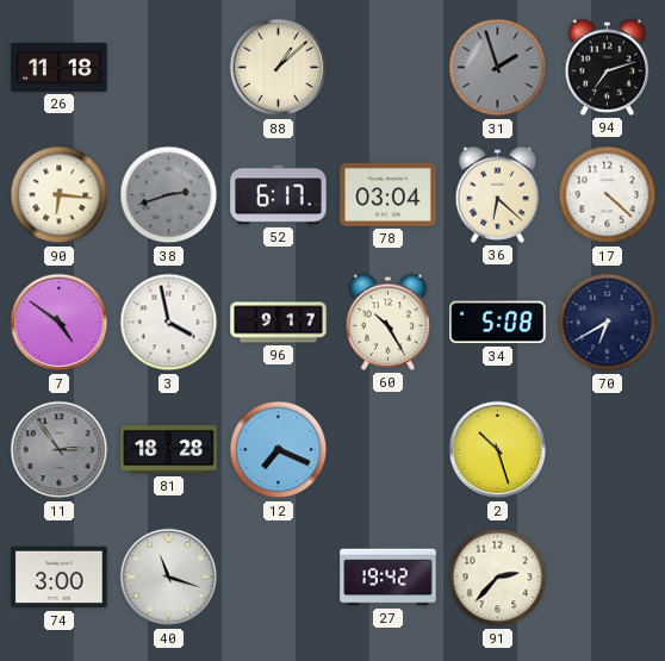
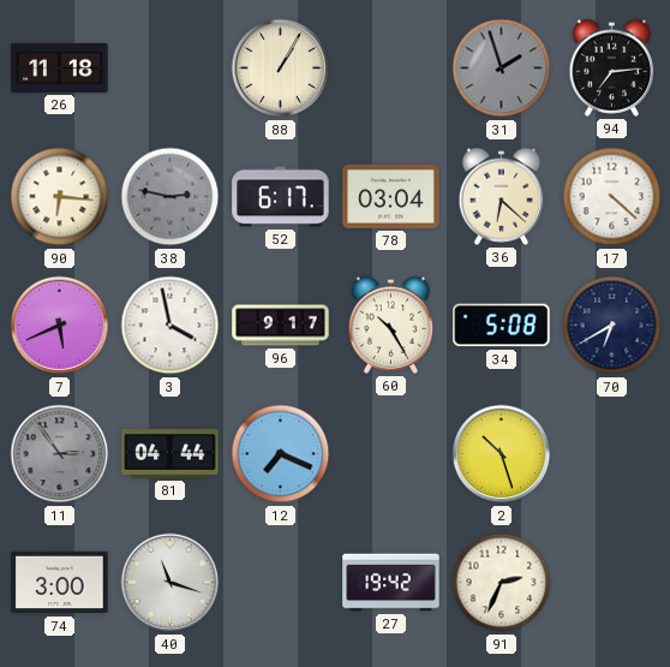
88: 1:08 -> 1:05 (281, 69)
94: 7:12 -> 7:14 (612, 67)
38: 2:42 -> 2:47 (171, 197)
7: 4:51 -> 5:41 (60, 326)
81: 18:28 -> 04:44 (171, 454)
91: 2:37 -> 2:34 (502, 583)
